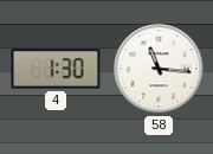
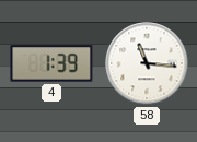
4: 1:30 -> 1:39 (51, 63)
